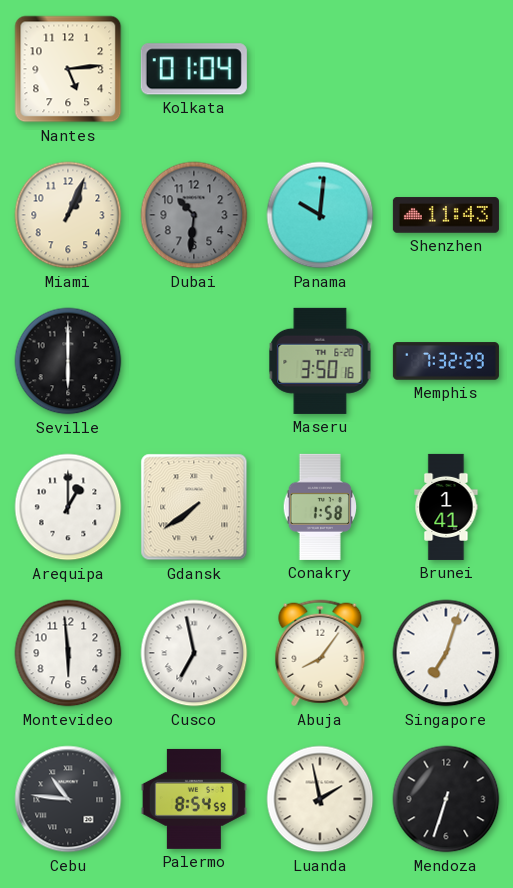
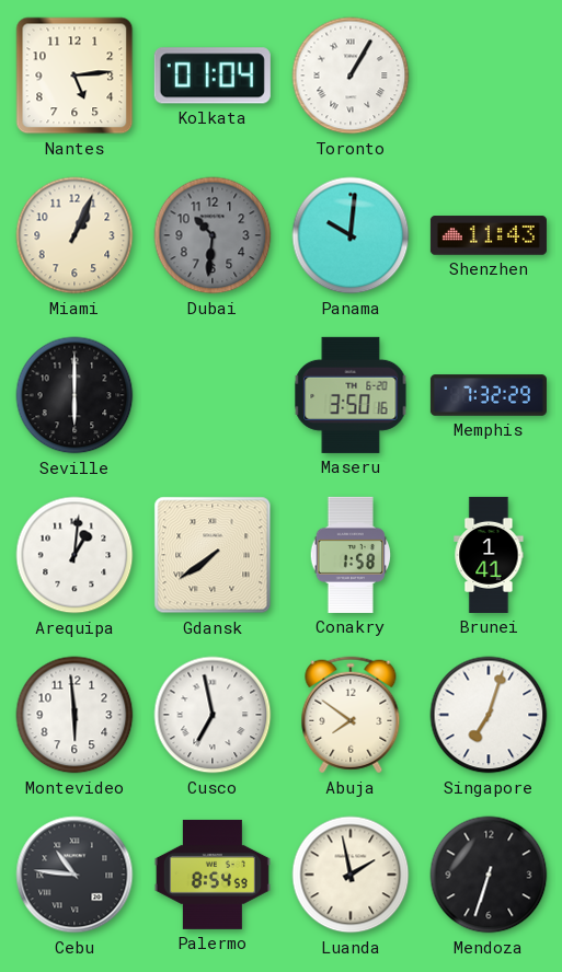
Toronto: none -> 1:05 (351, 76)
Arequipa: 1:00 -> 1:01 (74, 555)
Abuja: 8:06 -> 7:51 (351, 715)
